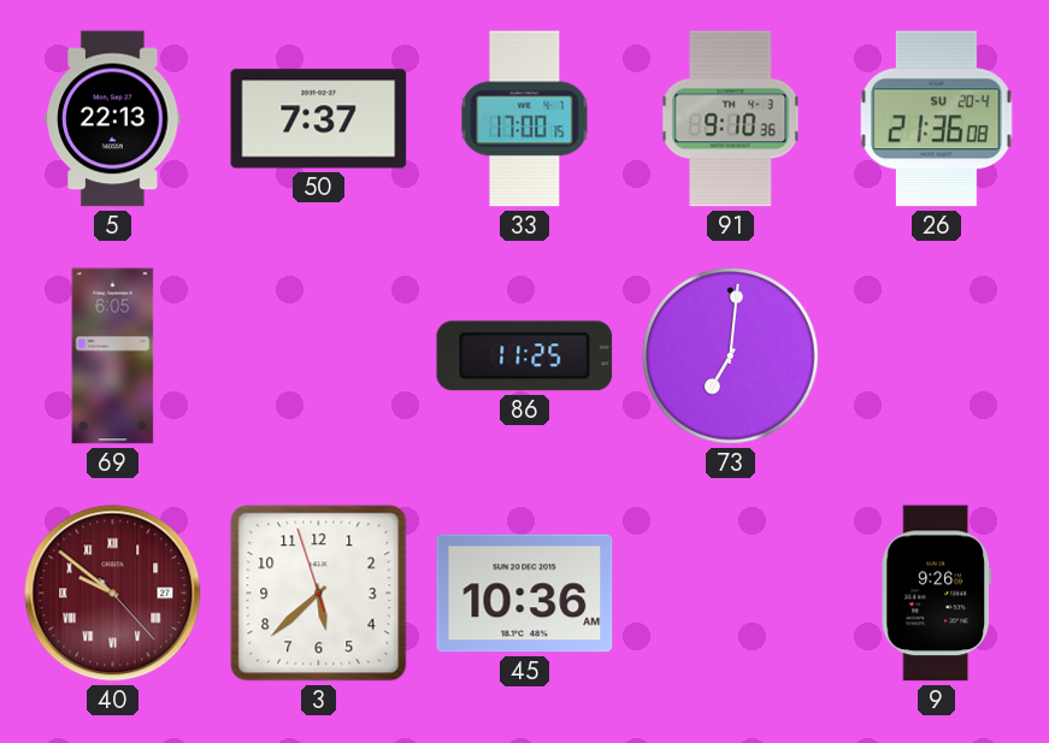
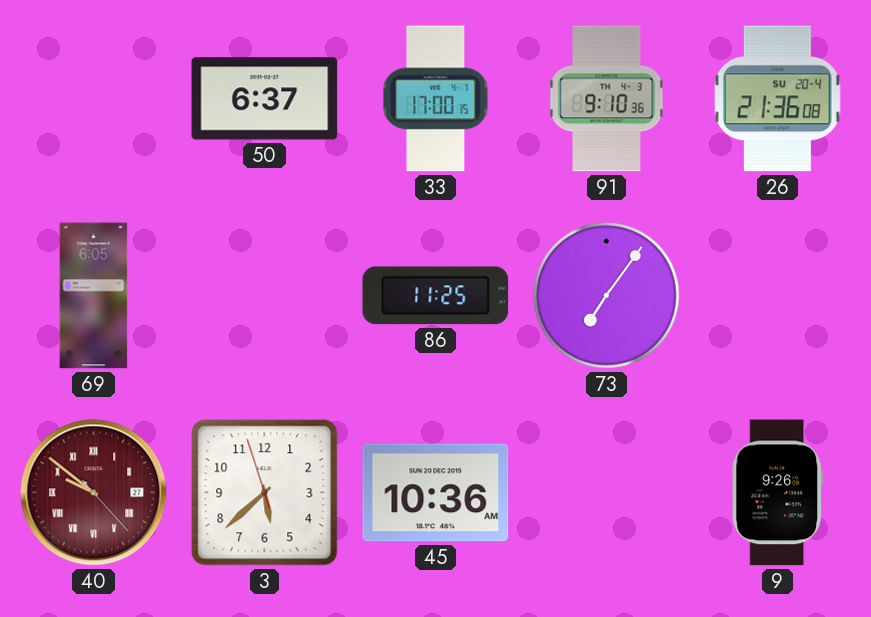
5: 22:13 -> none (113, 119)
50: 7:37 -> 6:37 (265, 99)
73: 7:01 -> 7:06 (607, 296)
